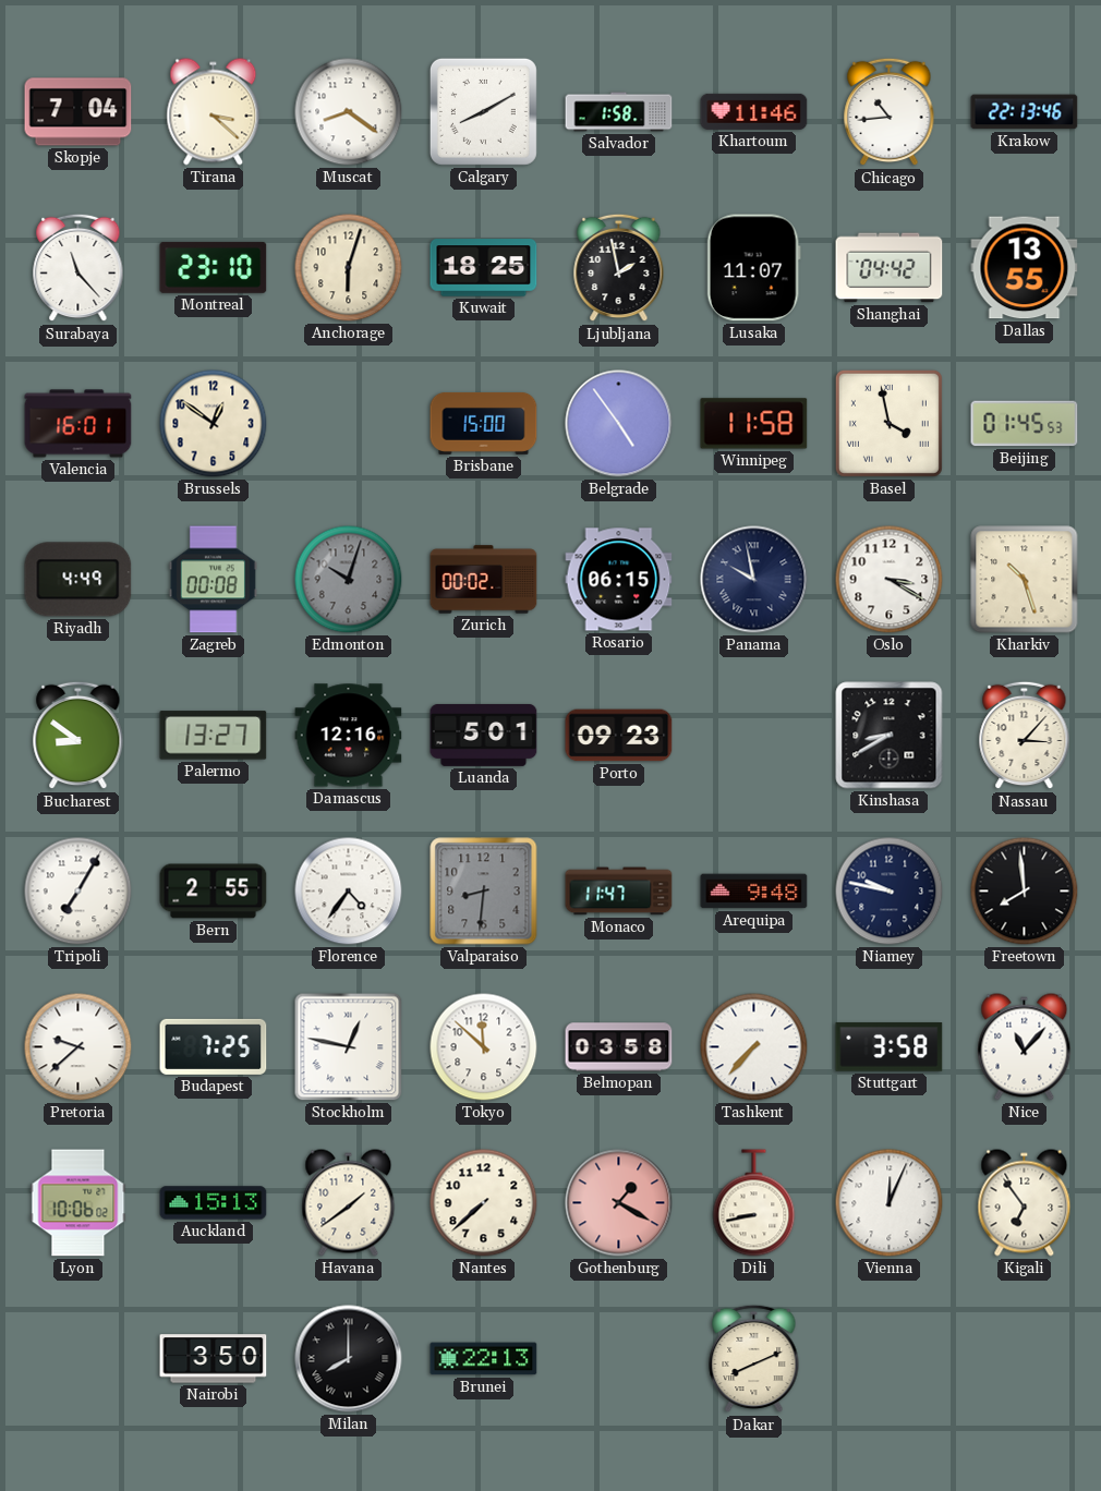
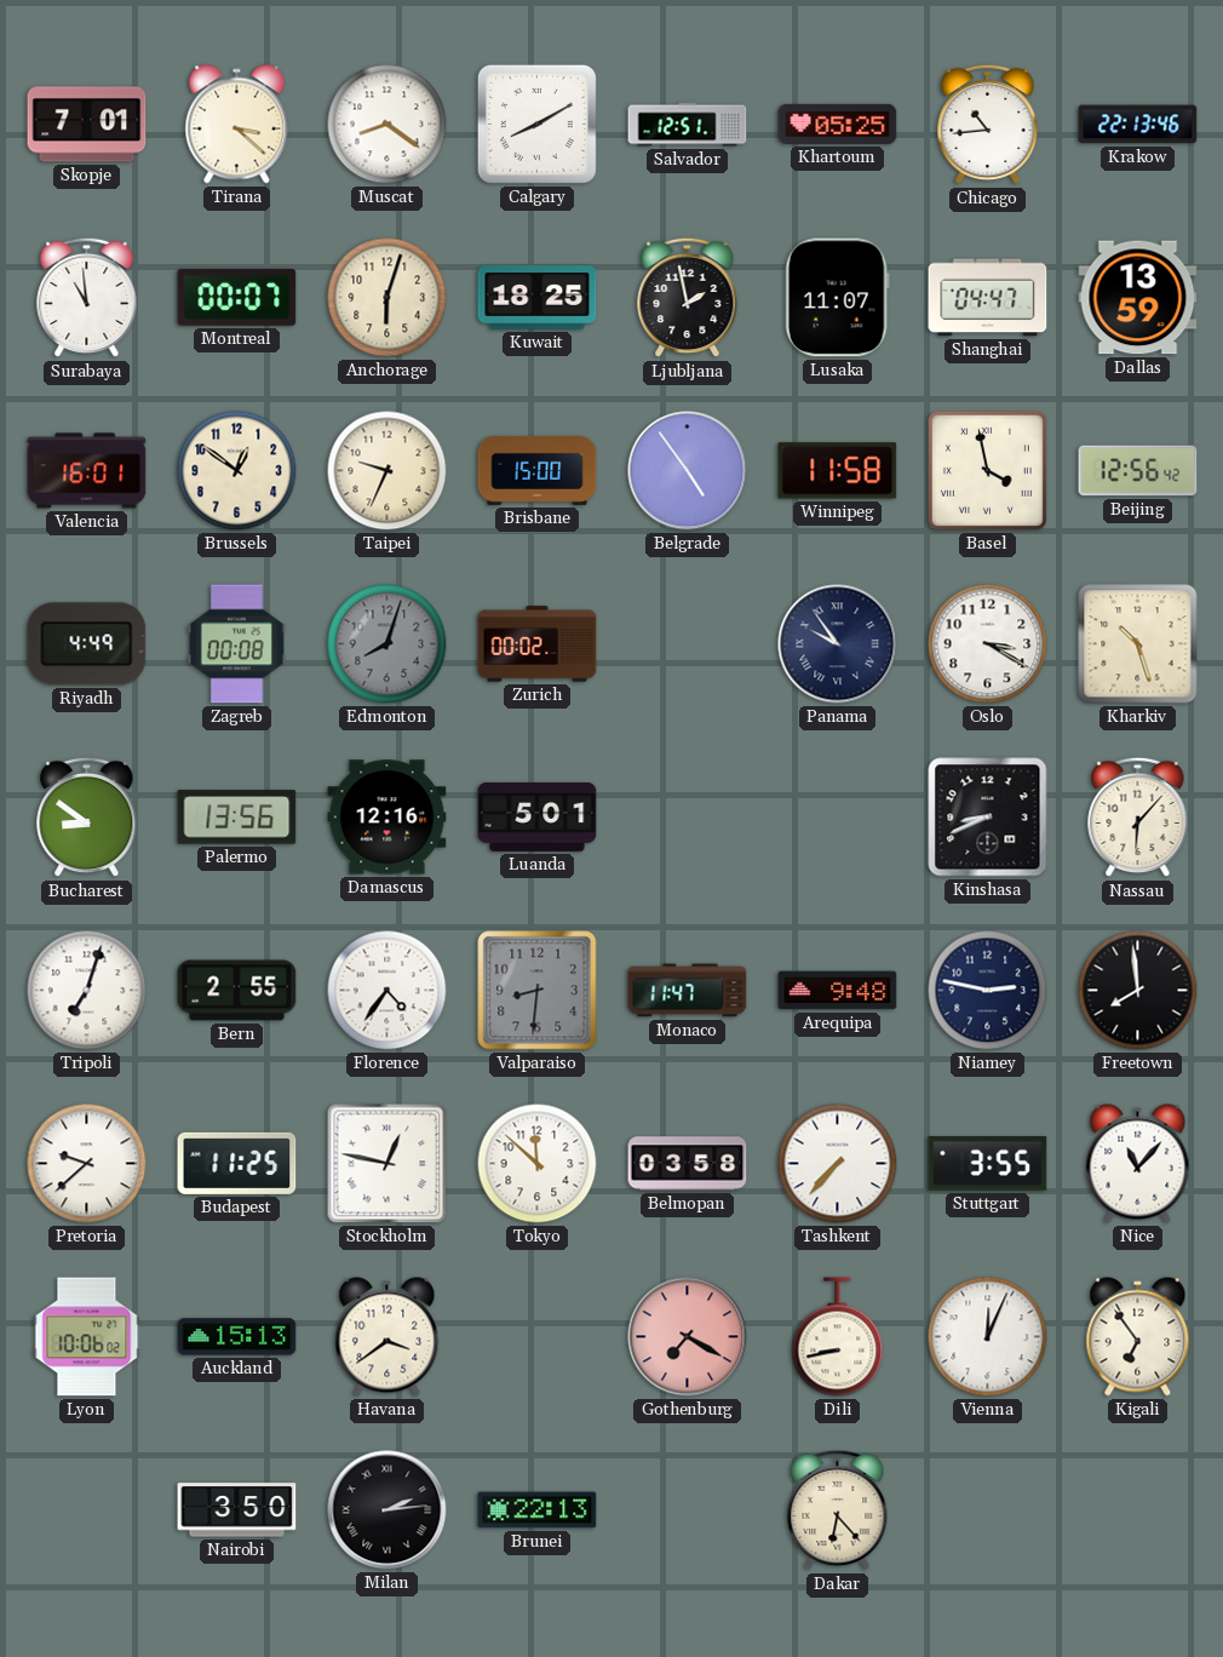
Skopje: 7:04 -> 7:01 (87, 125)
Salvador: 1:58 -> 12:51 (688, 125)
Khartoum: 11:46 -> 05:25 (838, 124)
Surabaya: 11:23 -> 10:59 (87, 298)
Montreal: 23:10 -> 00:07 (237, 297)
Shanghai: 04:42 -> 04:47 (988, 298)
Dallas: 13:55 -> 13:59 (1138, 298)
Taipei: none -> 9:34 (387, 471)
Beijing: 01:45 -> 12:56 (1138, 471)
Edmonton: 10:03 -> 8:03 (387, 644)
Rosario: 06:15 -> none (619, 580)
Panama: 9:58 -> 9:54 (838, 644)
Palermo: 13:27 -> 13:56 (237, 818)
Porto: 09:23 -> none (619, 736)
Kinshasa: 8:40 -> 8:41 (988, 818)
Nassau: 3:07 -> 6:07 (1138, 818)
Tripoli: 7:05 -> 7:03 (87, 991)
Niamey: 9:47 -> 2:47 (988, 991)
Budapest: 7:25 -> 11:25 (237, 1163)
Stuttgart: 3:58 -> 3:55 (988, 1164)
Havana: 1:39 -> 3:39 (387, 1337)
Nantes: 7:38 -> none (484, 1203)
Gothenburg: 1:20 -> 7:20 (688, 1337)
Milan: 8:00 -> 2:14 (387, 1510)
Dakar: 8:11 -> 6:23 (838, 1510)
